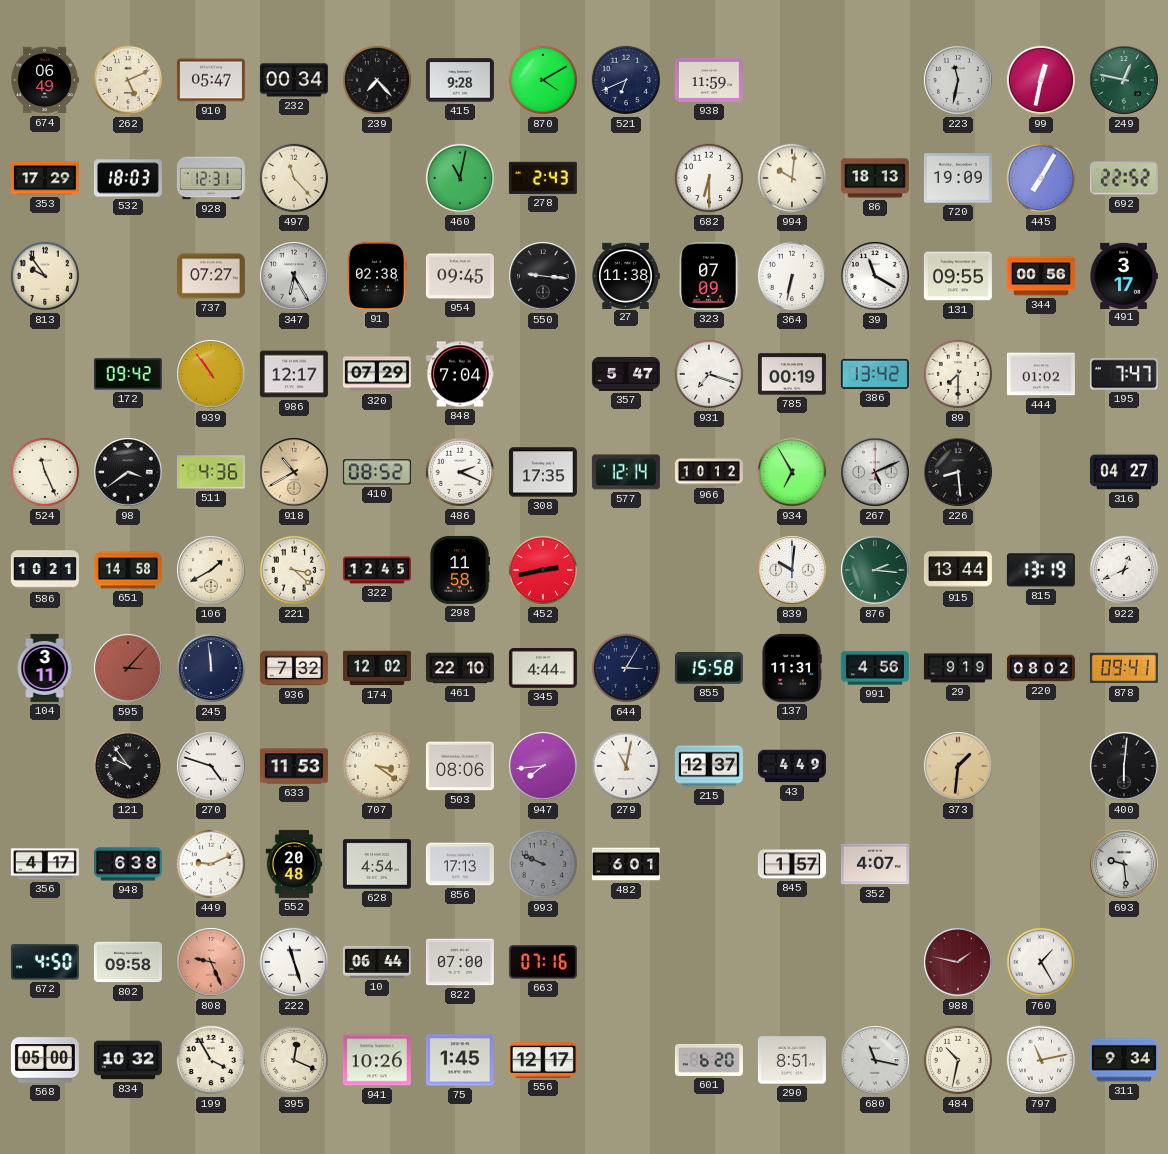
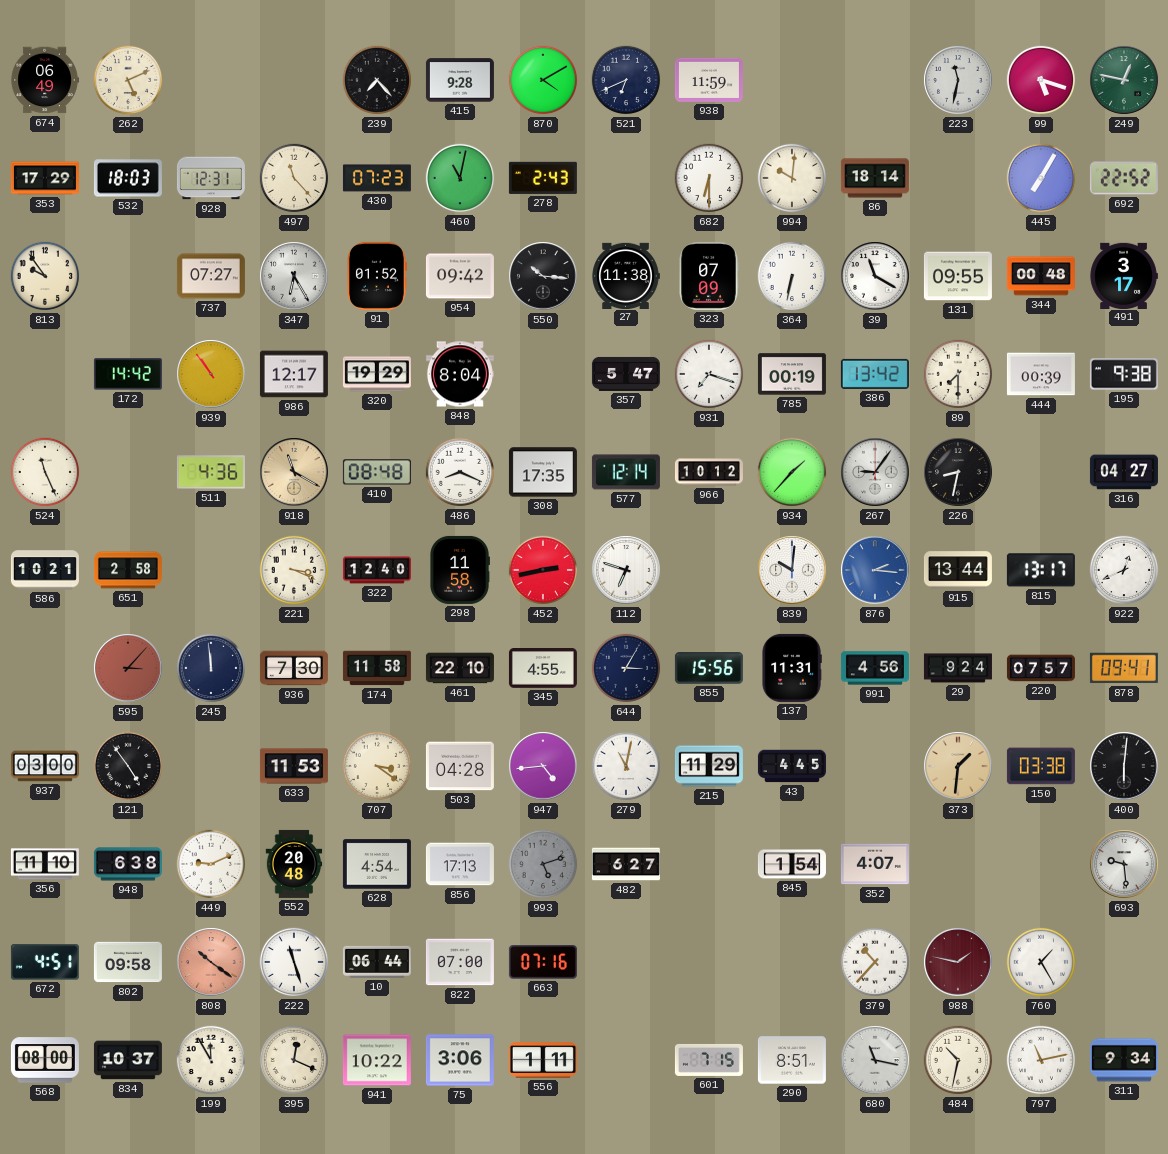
910: 05:47 -> none (211, 80)
232: 00:34 -> none (294, 80)
99: 12:32 -> 5:18 (1041, 80)
430: none -> 07:23 (377, 178)
86: 18:13 -> 18:14 (875, 178)
720: 19:09 -> none (958, 178)
91: 02:38 -> 01:52 (377, 276)
954: 09:45 -> 09:42 (460, 276)
550: 9:16 -> 10:16 (543, 276)
344: 00:56 -> 00:48 (1041, 276)
172: 09:42 -> 14:42 (128, 374)
320: 07:29 -> 19:29 (377, 374)
848: 7:04 -> 8:04 (460, 374)
444: 01:02 -> 00:39 (1041, 374)
195: 7:47 -> 9:38 (1124, 374)
98: 3:39 -> none (128, 472)
918: 10:40 -> 11:20 (294, 472)
410: 08:52 -> 08:48 (377, 472)
486: 2:19 -> 8:19 (460, 472)
934: 6:55 -> 1:37 (792, 472)
267: 5:11 -> 9:06 (875, 472)
226: 8:29 -> 8:32 (958, 472)
651: 14:58 -> 2:58 (128, 570)
106: 1:40 -> none (211, 570)
221: 3:22 -> 3:19 (294, 570)
322: 12:45 -> 12:40 (377, 570)
112: none -> 6:48 (626, 570)
876 dial: green -> blue (875, 570)
815: 13:19 -> 13:17 (1041, 570)
104: 3:11 -> none (45, 668)
936: 7:32 -> 7:30 (294, 668)
174: 12:02 -> 11:58 (377, 668)
345: 4:44 -> 4:55 (543, 668)
855: 15:58 -> 15:56 (709, 669)
29: 9:19 -> 9:24 (958, 668)
220: 08:02 -> 07:57 (1041, 668)
937: none -> 03:00 (45, 766)
121: 9:54 -> 4:54 (128, 766)
270: 4:48 -> none (211, 766)
503: 08:06 -> 04:28 (460, 766)
947: 7:44 -> 4:44 (543, 766)
215: 12:37 -> 11:29 (709, 766)
43: 4:49 -> 4:45 (792, 766)
150: none -> 03:38 (1041, 766)
356: 4:17 -> 11:10 (45, 864)
993: 9:49 -> 5:12 (543, 864)
482: 6:01 -> 6:27 (626, 864)
845: 1:57 -> 1:54 (792, 864)
672: 4:50 -> 4:51 (45, 962)
808: 9:26 -> 10:21 (211, 962)
379: none -> 10:37 (875, 962)
568: 05:00 -> 08:00 (45, 1060)
834: 10:32 -> 10:37 (128, 1060)
199: 3:55 -> 11:55 (211, 1060)
941: 10:26 -> 10:22 (377, 1060)
75: 1:45 -> 3:06 (460, 1060)
556: 12:17 -> 1:11 (543, 1060)
601: 6:20 -> 7:15 (709, 1060)
